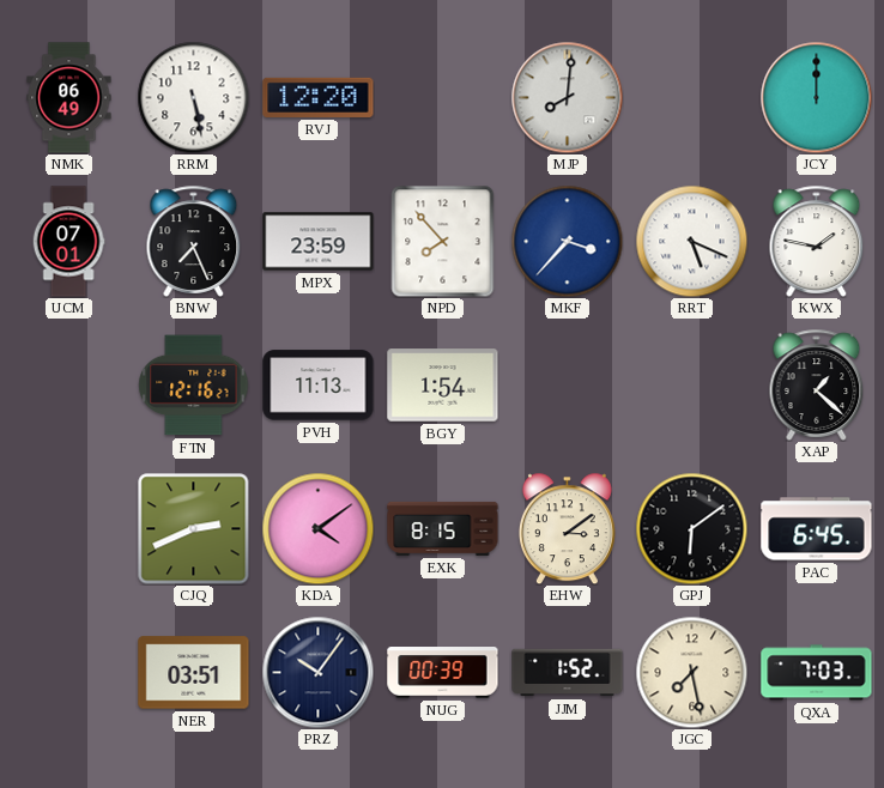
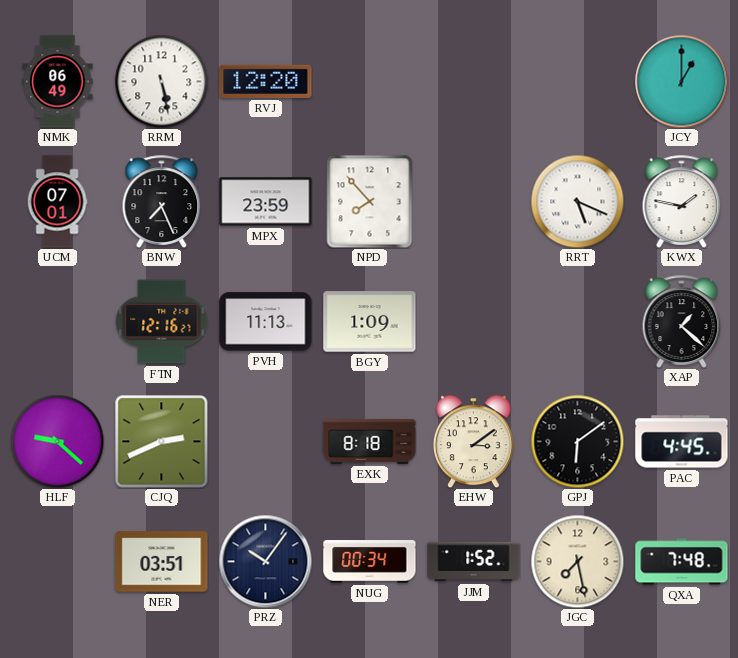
MJP: 8:01 -> none (567, 97)
JCY: 12:00 -> 1:00 (681, 81)
MKF: 3:37 -> none (567, 241)
BGY: 1:54 -> 1:09 (370, 322)
HLF: none -> 9:22 (57, 441)
KDA: 4:09 -> none (317, 528)
EXK: 8:15 -> 8:18 (370, 441)
PAC: 6:45 -> 4:45 (682, 442)
NUG: 00:39 -> 00:34 (370, 562)
QXA: 7:03 -> 7:48 (682, 562)
